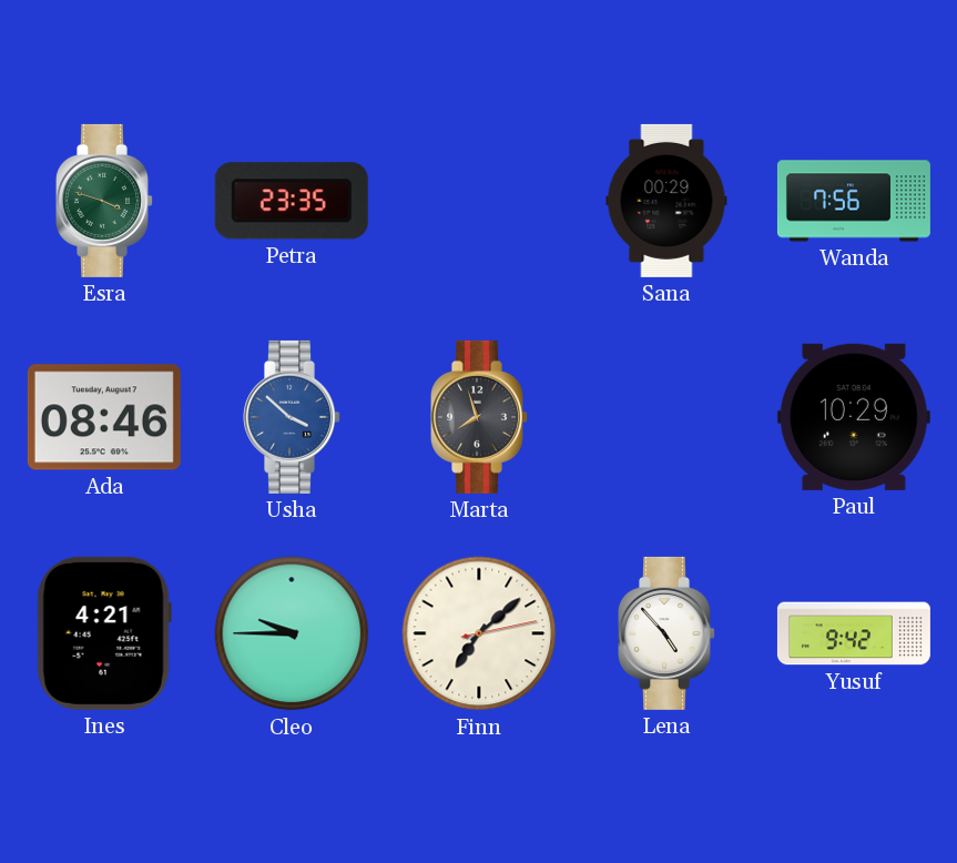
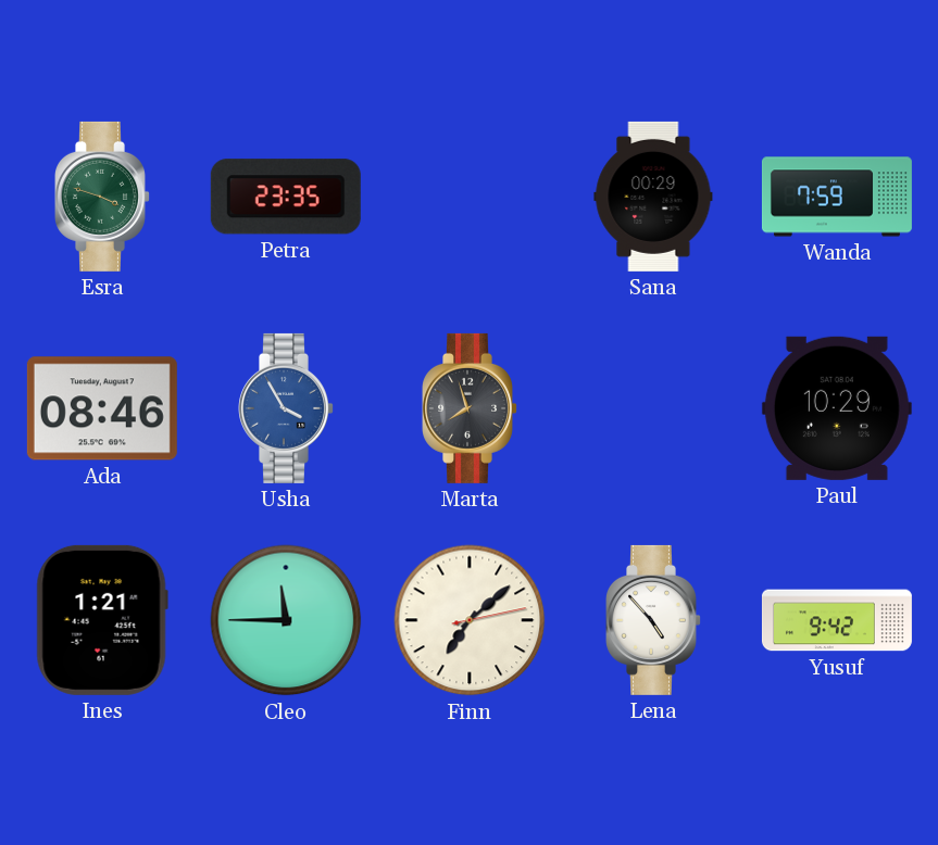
Wanda: 7:56 -> 7:59 (837, 197)
Usha: 3:52 -> 3:55 (287, 408)
Ines: 4:21 -> 1:21 (102, 620)
Cleo: 9:45 -> 11:45 (286, 620)
